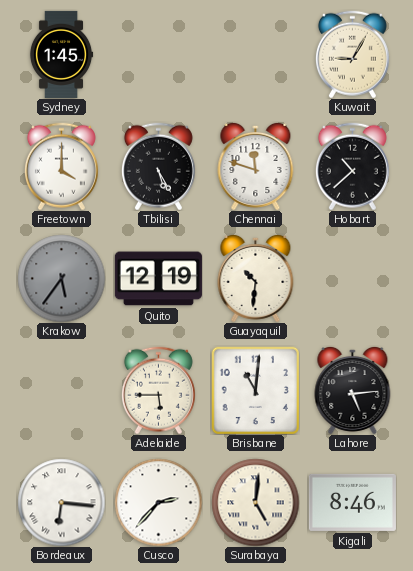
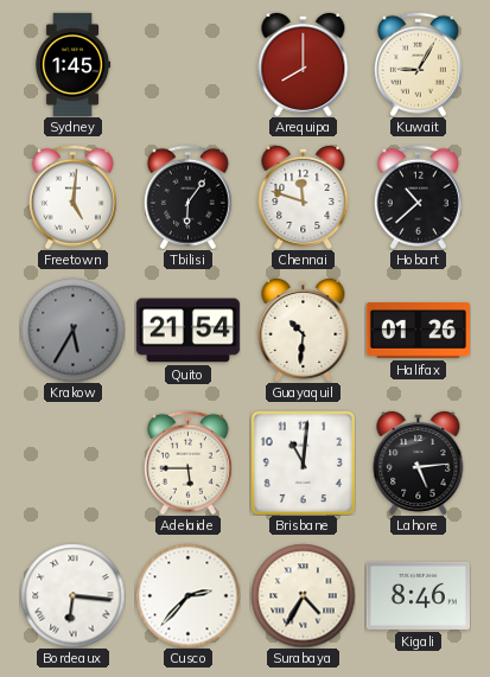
Arequipa: none -> 8:00 (304, 64)
Freetown: 4:00 -> 5:01 (72, 197)
Tbilisi: 5:25 -> 6:06 (187, 197)
Krakow: 5:36 -> 5:35 (72, 330)
Quito: 12:19 -> 21:54 (187, 331)
Halifax: none -> 01:26 (418, 331)
Surabaya: 5:01 -> 4:35 (303, 595)
